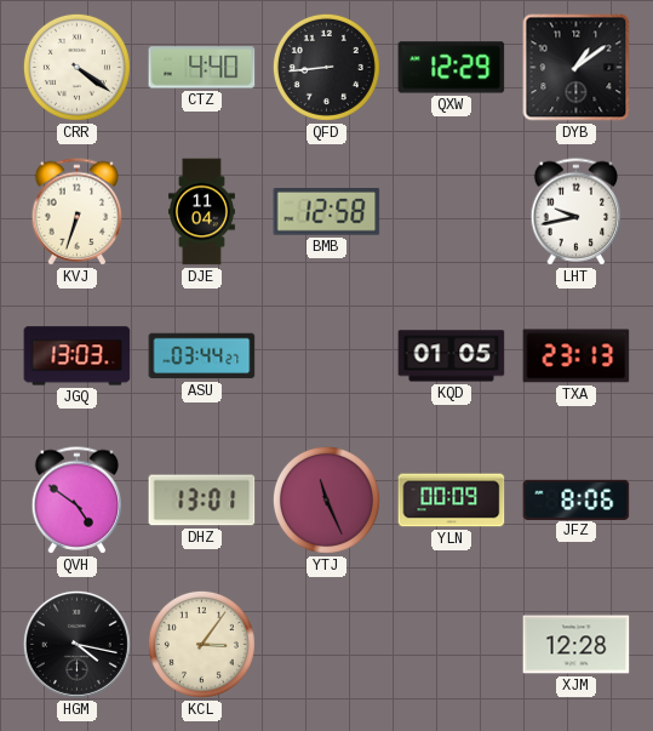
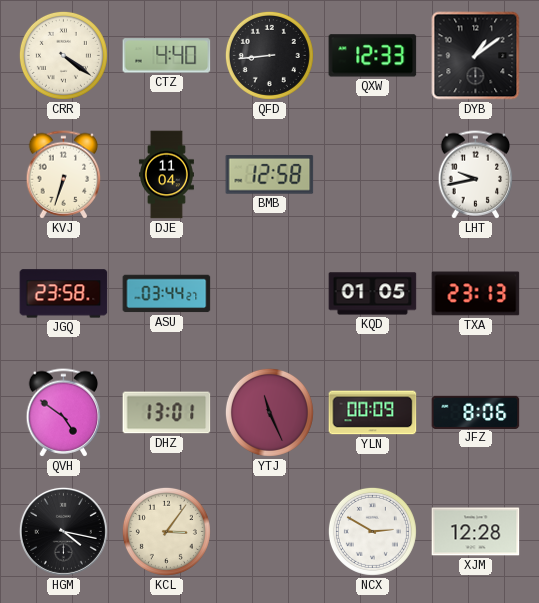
QXW: 12:29 -> 12:33 (373, 56)
JGQ: 13:03 -> 23:58 (64, 294)
NCX: none -> 2:50 (372, 531)
